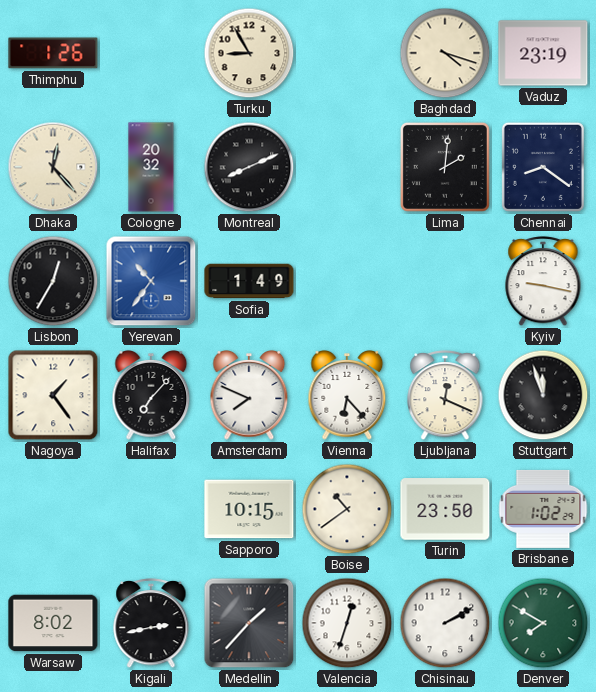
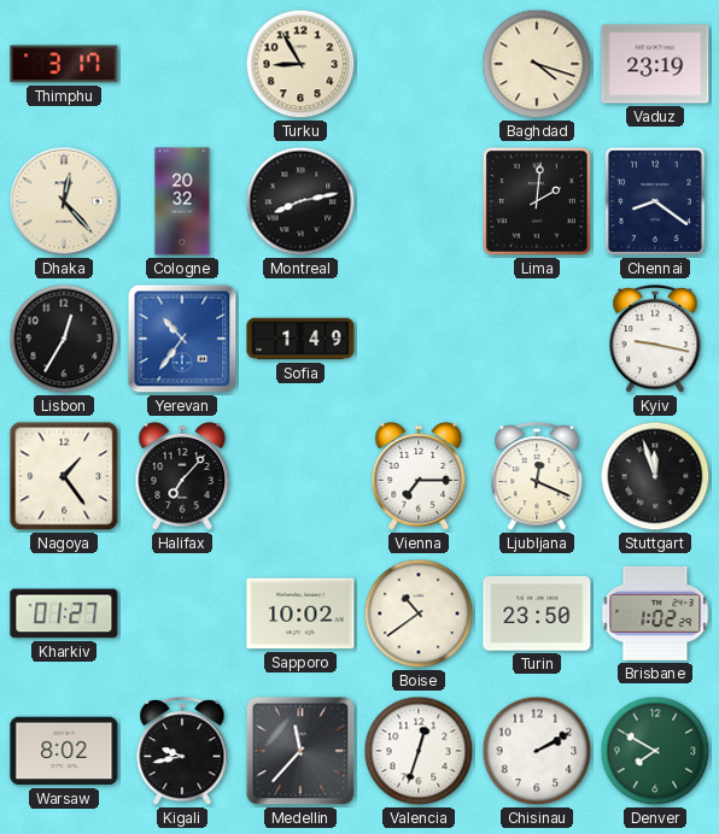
Thimphu: 1:26 -> 3:17 (64, 64)
Montreal: 8:11 -> 8:13 (300, 201)
Amsterdam: 7:49 -> none (249, 396)
Vienna: 6:23 -> 7:15 (419, 477)
Kharkiv: none -> 01:27 (64, 613)
Sapporo: 10:15 -> 10:02 (300, 613)
Kigali: 2:43 -> 9:43 (182, 752)
Medellin: 1:37 -> 11:37 (300, 751)
